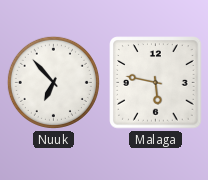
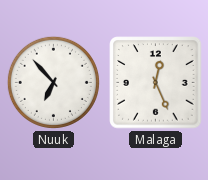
Malaga: 5:47 -> 12:26 (156, 83)
